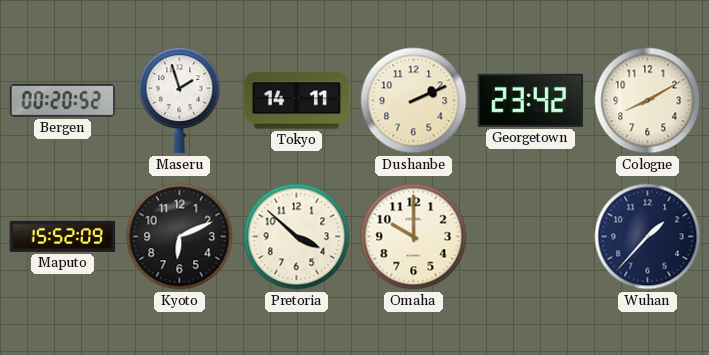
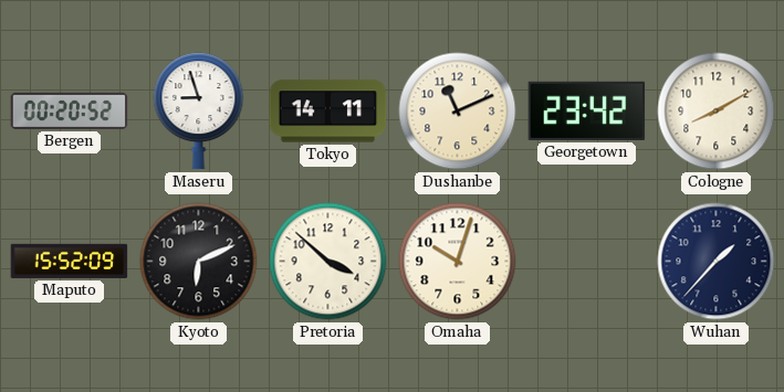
Maseru: 1:57 -> 8:57 (199, 112)
Dushanbe: 2:11 -> 11:11 (458, 112)
Omaha: 10:00 -> 10:03 (458, 262)
